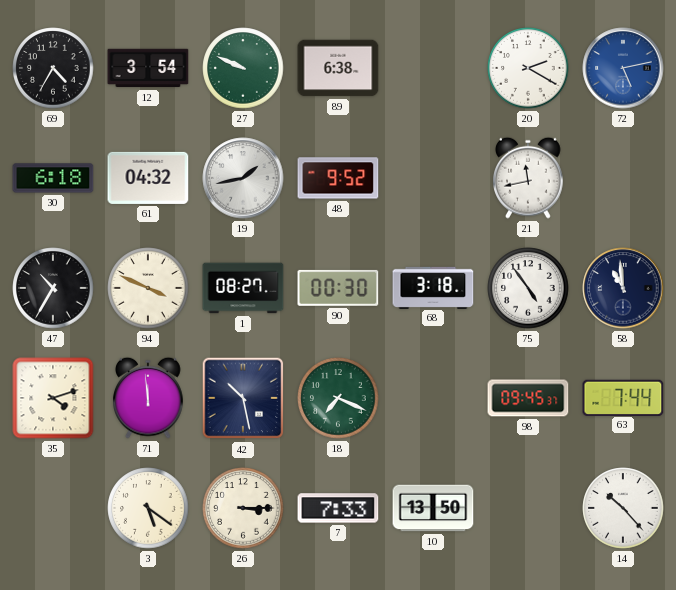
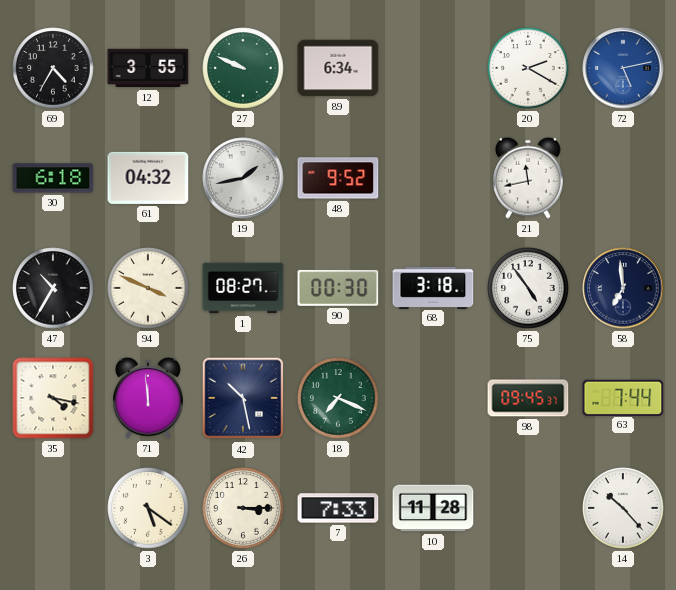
12: 3:54 -> 3:55 (148, 68)
89: 6:38 -> 6:34 (338, 68)
58: 10:59 -> 6:59 (623, 288)
35: 4:12 -> 4:17 (53, 398)
10: 13:50 -> 11:28 (433, 508)
